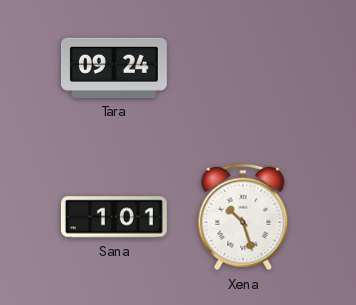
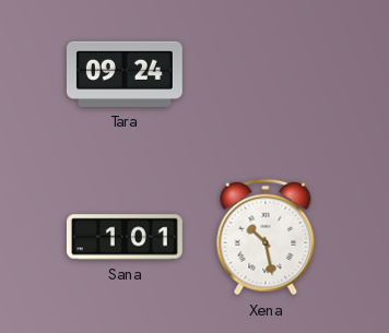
Xena: 10:27 -> 10:28 (266, 237)
